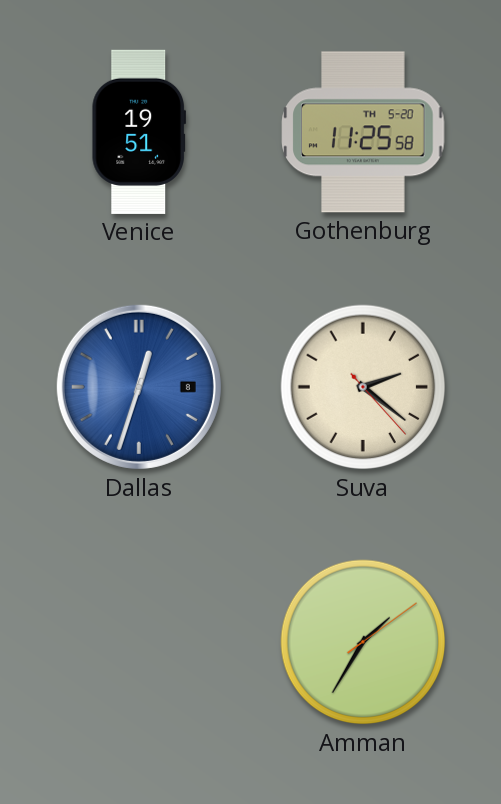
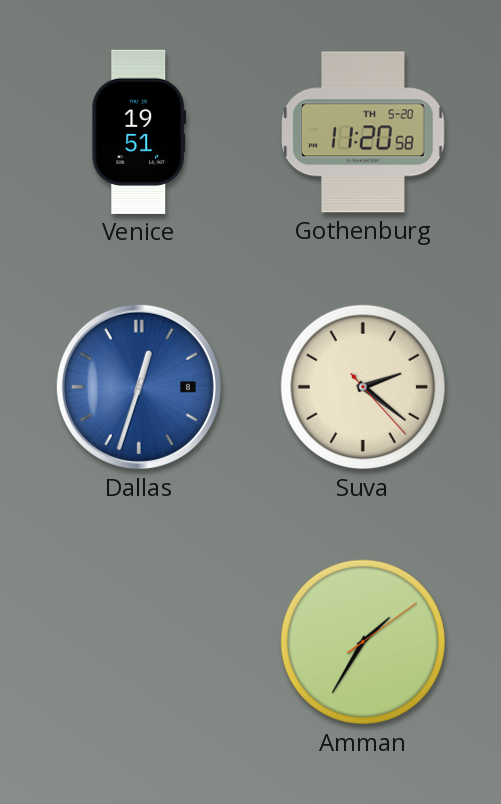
Gothenburg: 11:25 -> 11:20 (363, 132)
